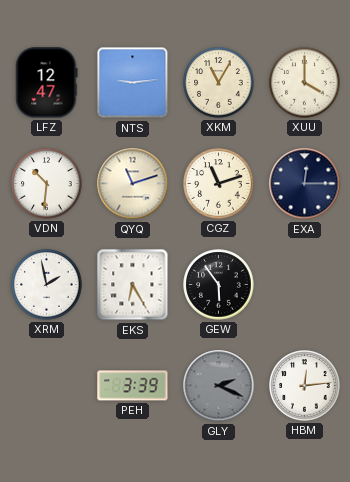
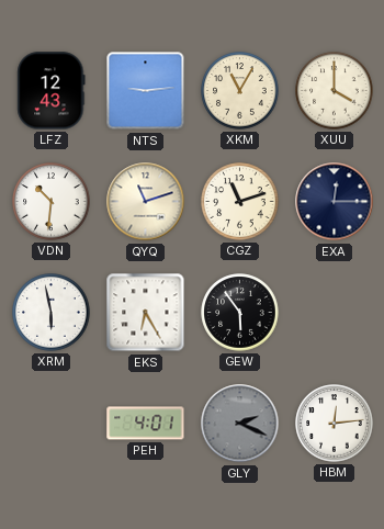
LFZ: 12:47 -> 12:43 (52, 91)
XRM: 1:58 -> 5:58 (52, 313)
PEH: 3:39 -> 4:01 (146, 424)
